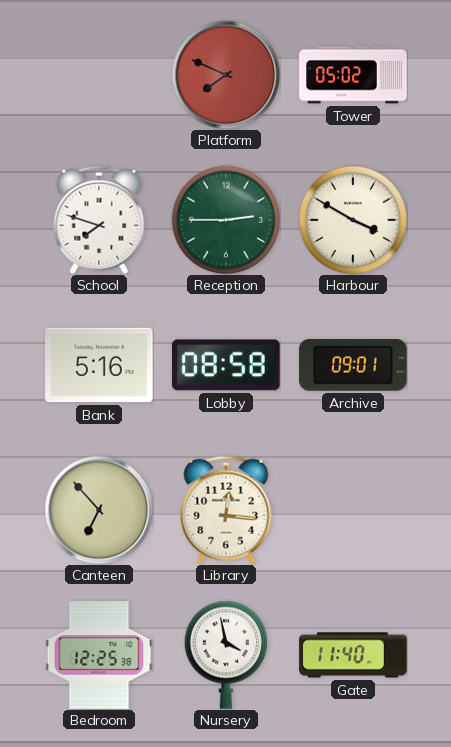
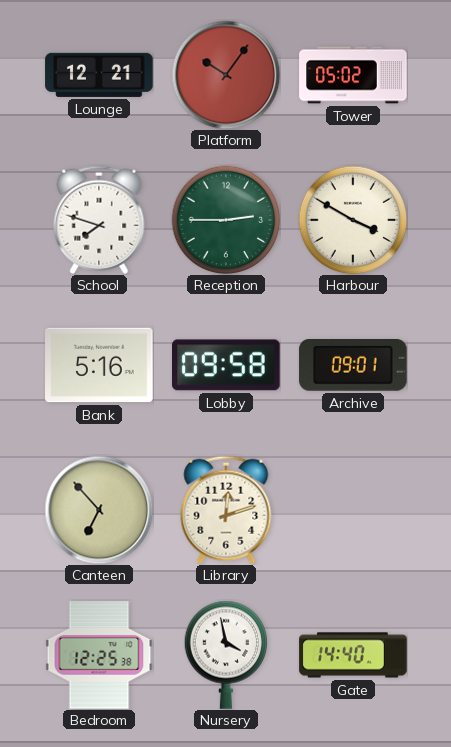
Lounge: none -> 12:21 (99, 75)
Platform: 7:49 -> 10:06 (226, 75)
Lobby: 08:58 -> 09:58 (227, 365)
Library: 12:16 -> 12:12 (226, 510)
Gate: 11:40 -> 14:40 (353, 655)
